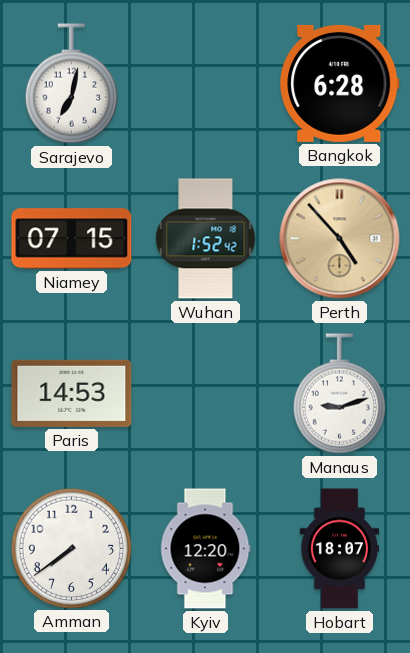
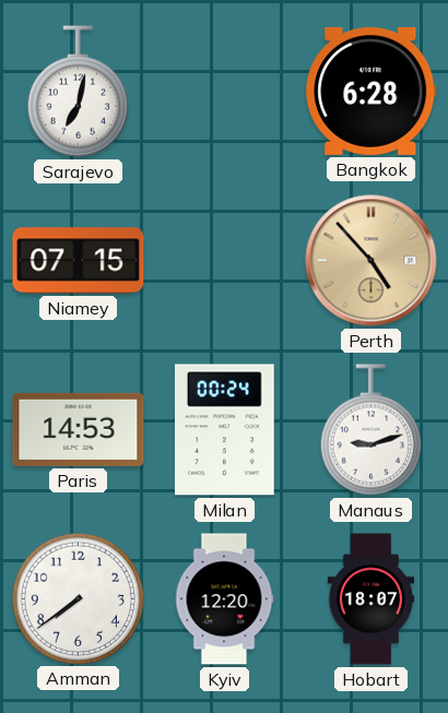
Wuhan: 1:52 -> none (206, 239)
Milan: none -> 00:24 (224, 430)
